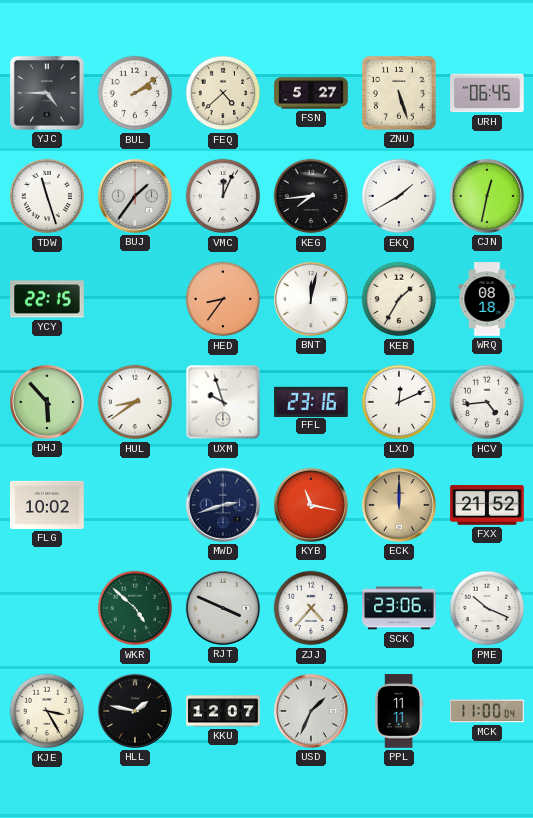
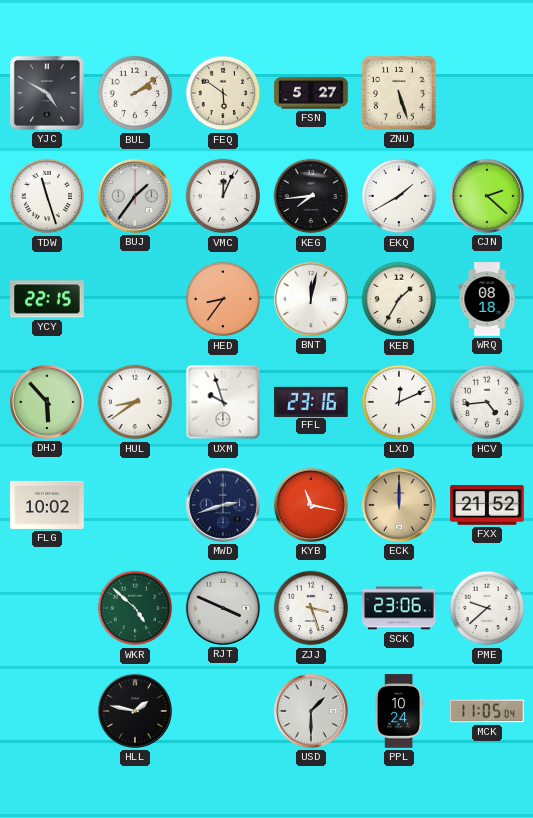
YJC: 4:45 -> 4:50 (47, 93)
FEQ: 4:38 -> 5:51 (223, 93)
URH: 06:45 -> none (487, 93)
CJN: 12:32 -> 2:22 (487, 196)
ZJJ: 4:37 -> 3:27 (311, 608)
PME: 10:19 -> 9:38 (487, 608)
KJE: 3:25 -> none (47, 711)
KKU: 12:07 -> none (223, 711)
USD: 1:34 -> 1:30 (311, 711)
PPL: 11:11 -> 10:24 (399, 711)
MCK: 11:00 -> 11:05 (487, 711)
